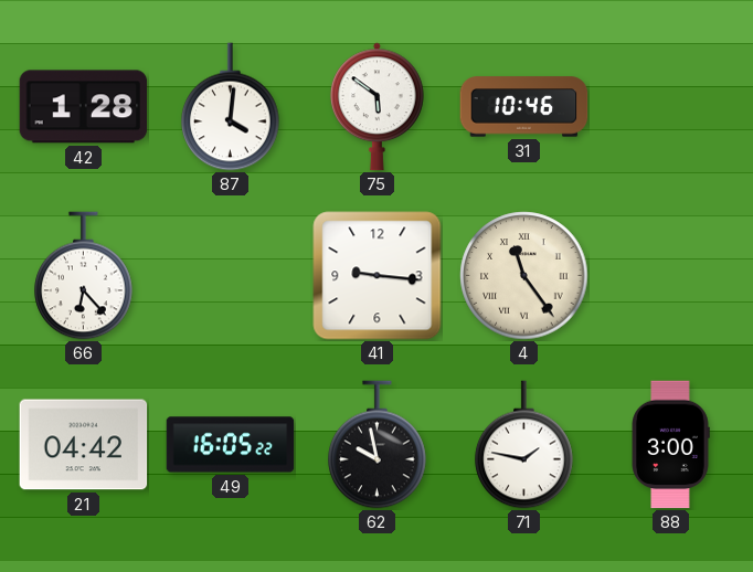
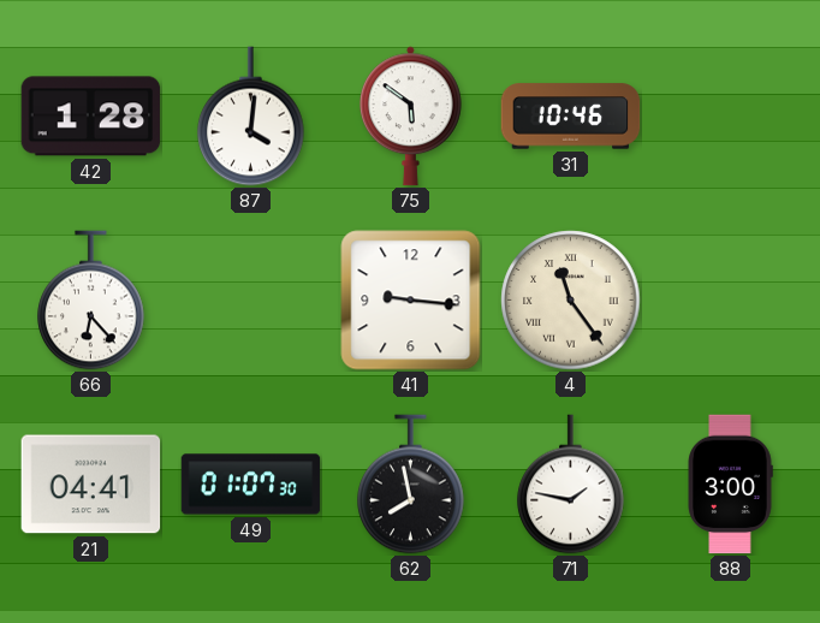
21: 04:42 -> 04:41 (91, 485)
49: 16:05 -> 01:07 (251, 485)
62: 9:58 -> 7:58 (411, 485)
